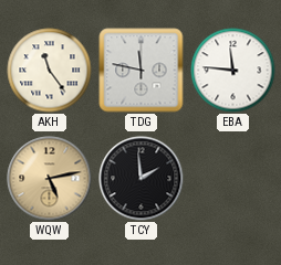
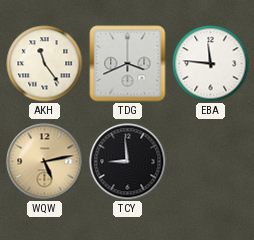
TDG: 11:47 -> 3:41 (128, 64)
TCY: 1:59 -> 8:59 (128, 162)
